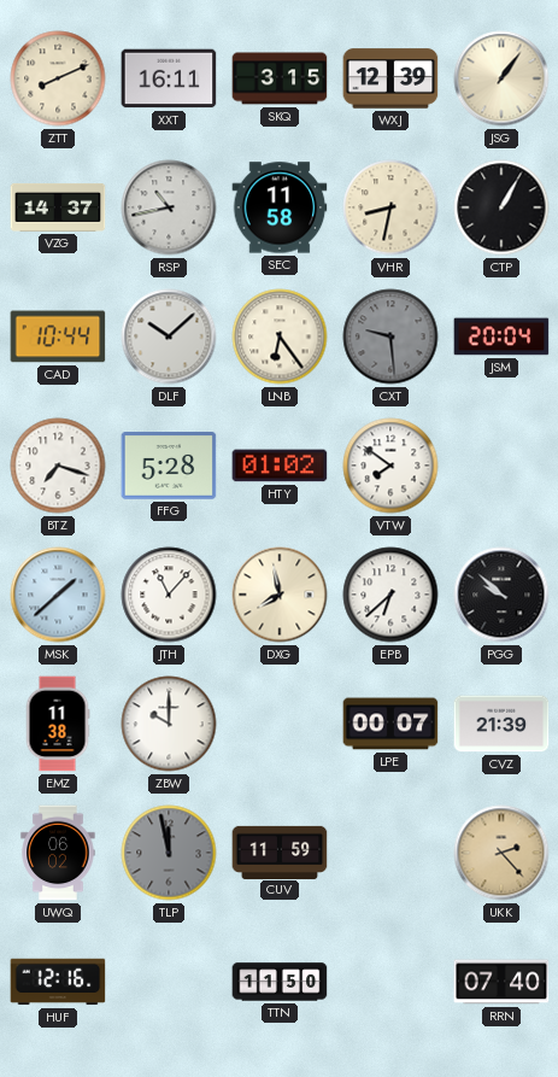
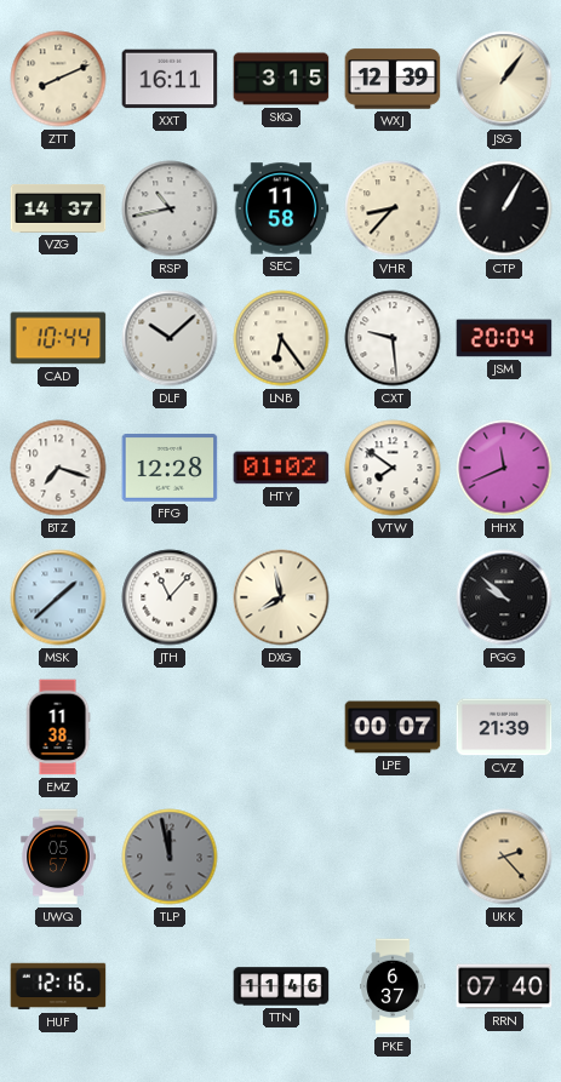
VHR: 8:32 -> 8:37 (393, 208)
CXT dial: grey -> white (393, 338)
FFG: 5:28 -> 12:28 (170, 469)
HHX: none -> 11:41 (504, 468)
EPB: 6:38 -> none (390, 595)
ZBW: 10:00 -> none (169, 724)
UWQ: 06:02 -> 05:57 (58, 857)
CUV: 11:59 -> none (280, 851)
TTN: 11:50 -> 11:46 (281, 986)
PKE: none -> 6:37 (393, 986)
